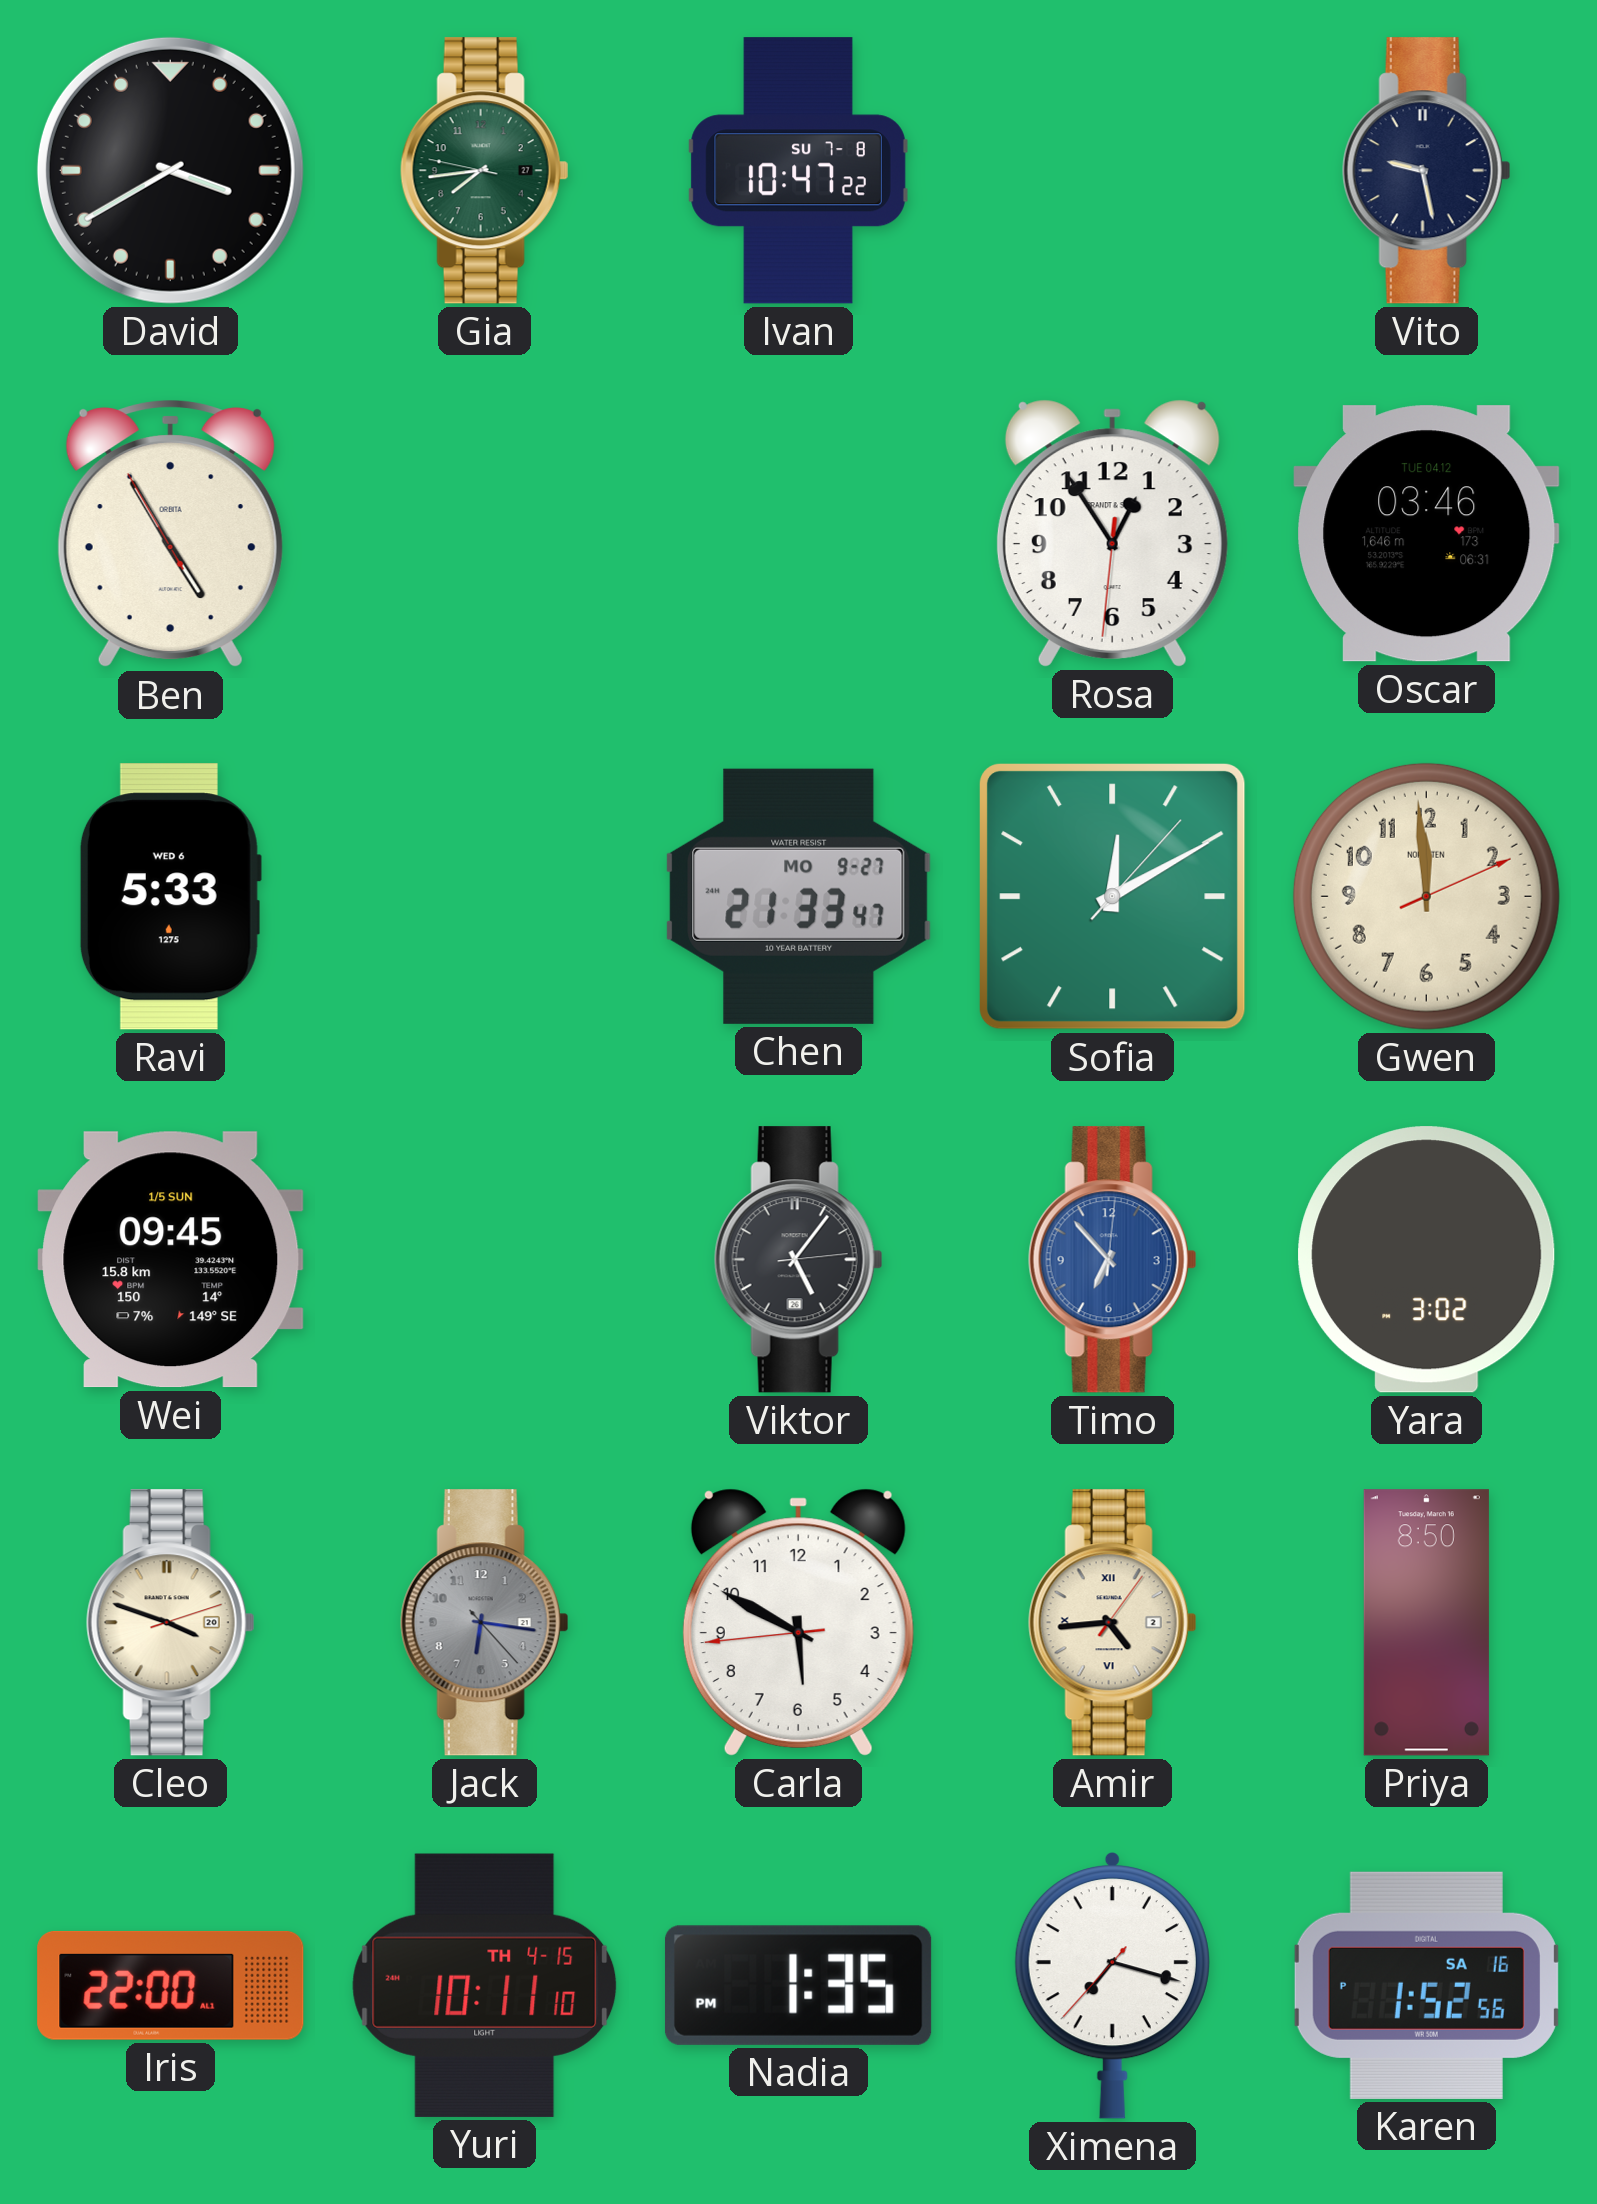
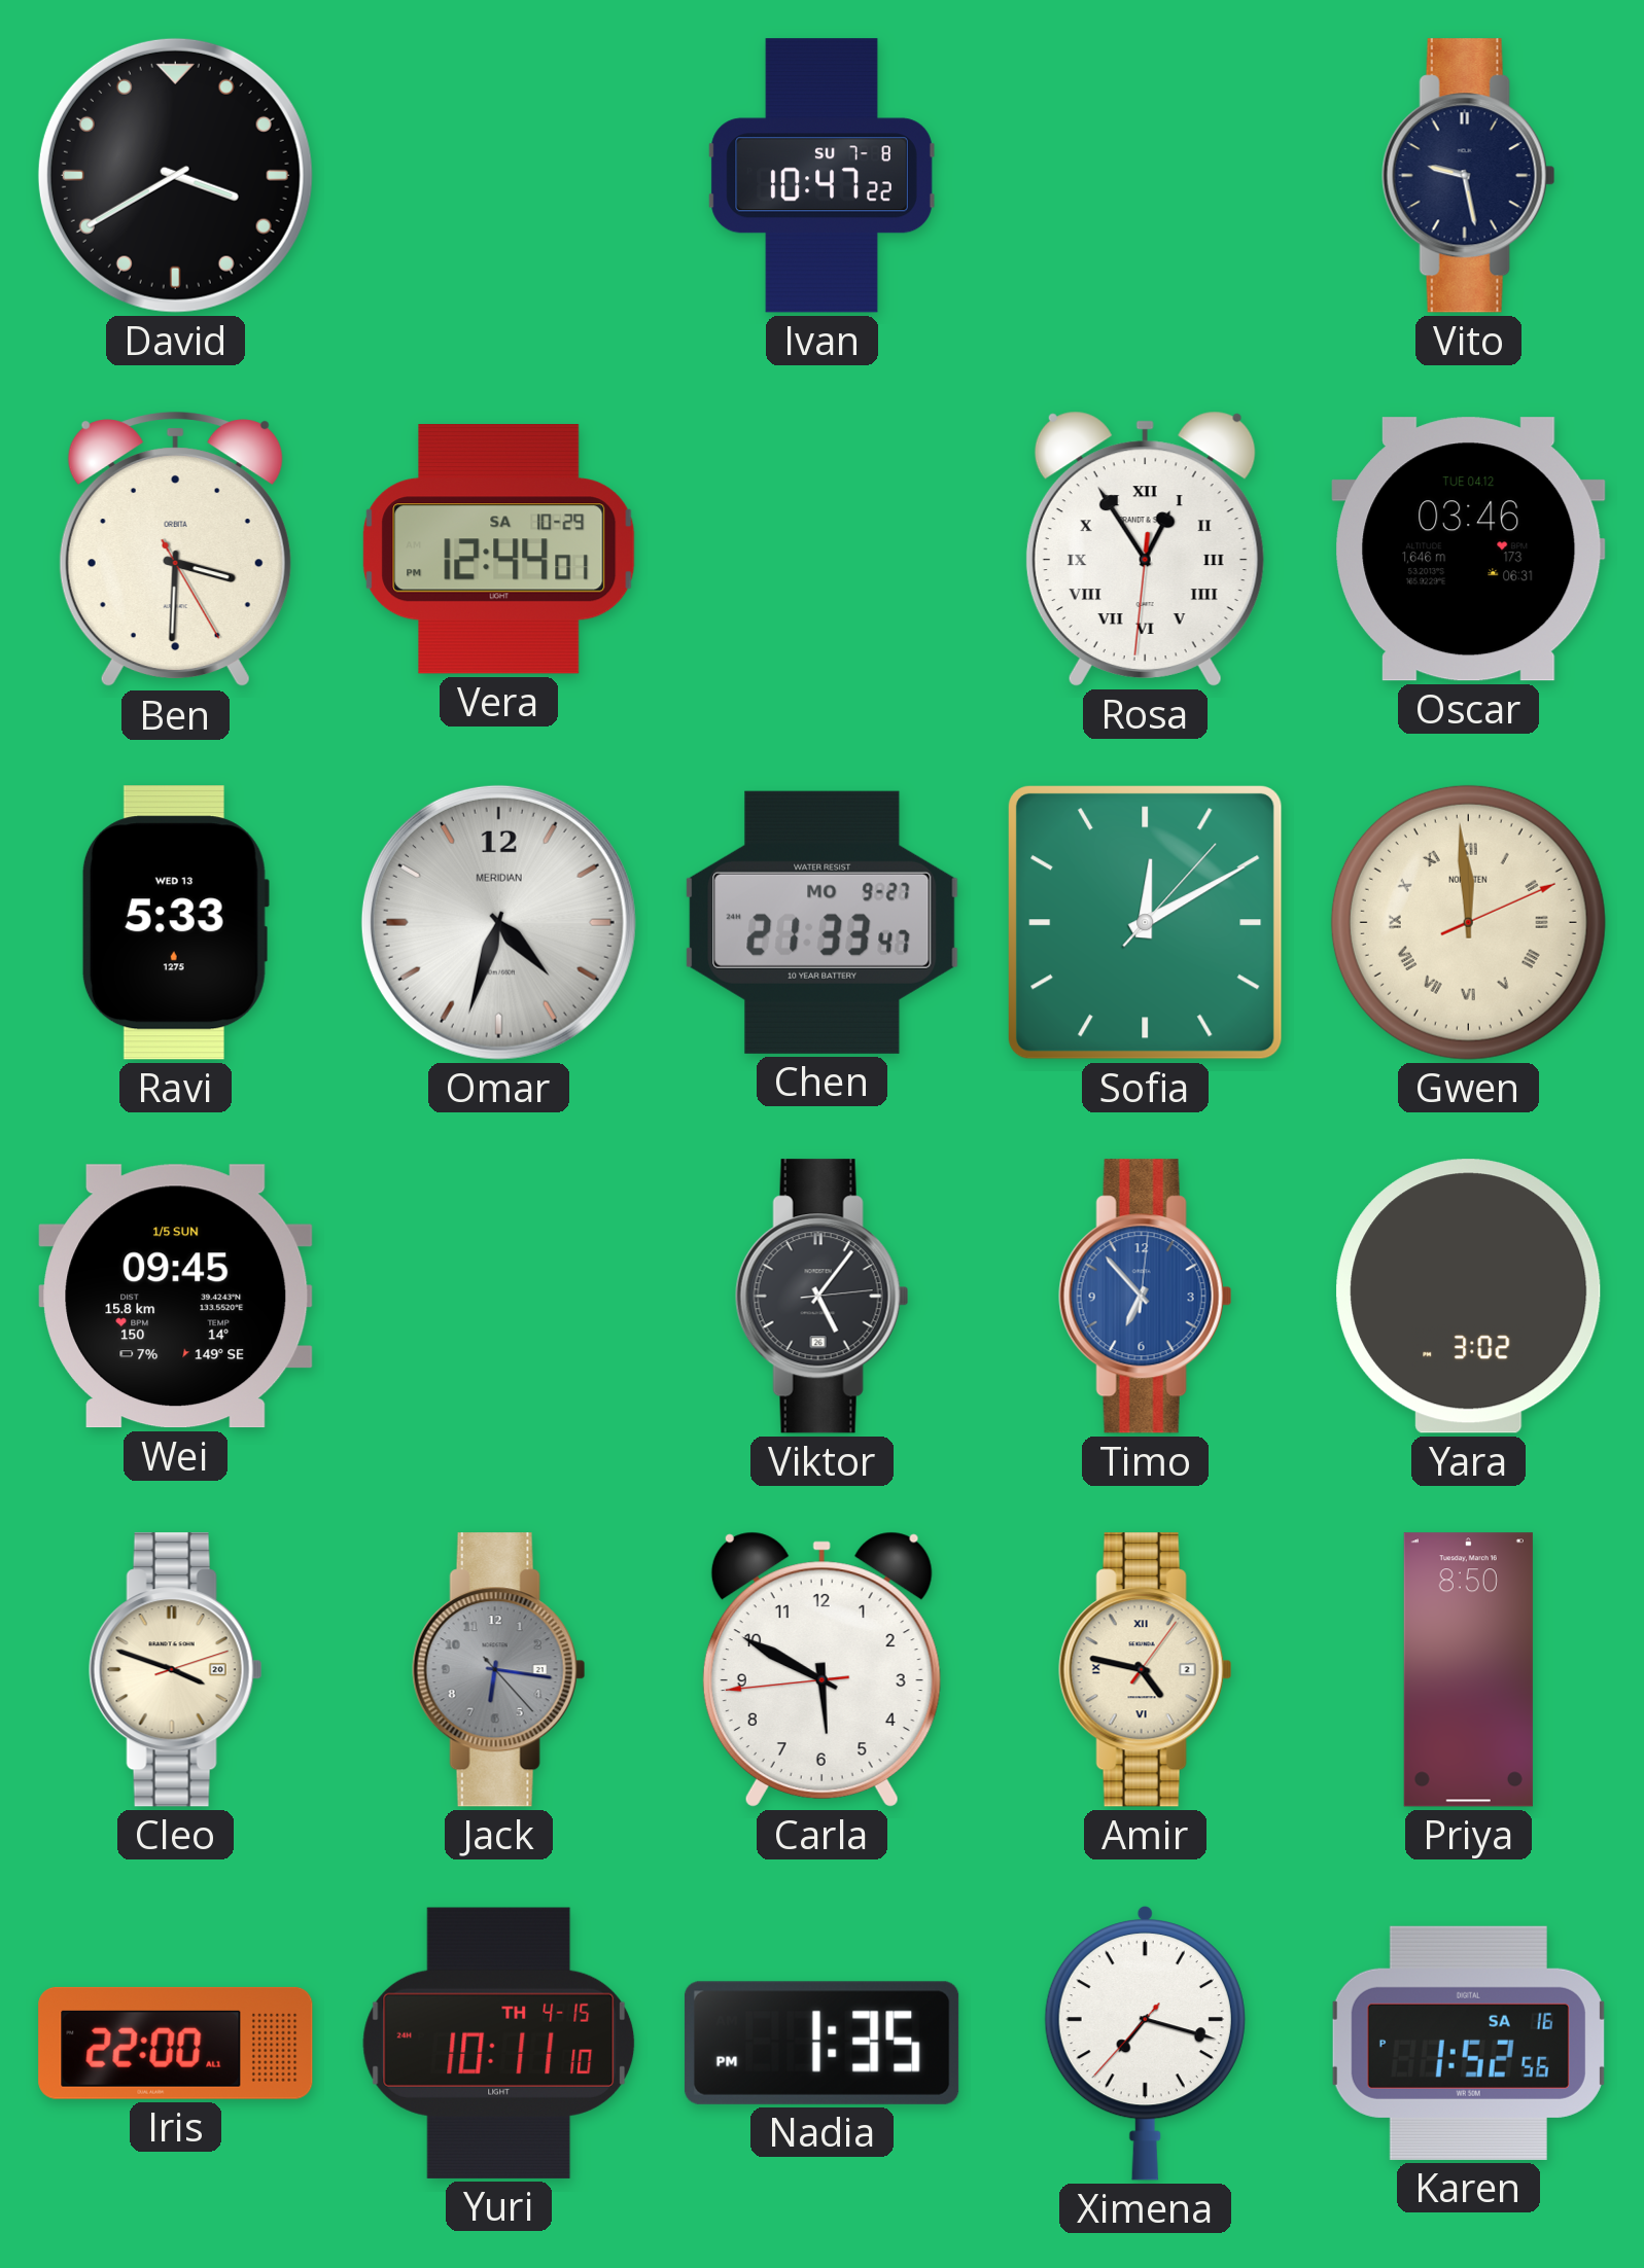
Gia: 7:43 -> none (484, 171)
Ben: 4:54 -> 3:30 (175, 550)
Vera: none -> 12:44 (499, 550)
Rosa numerals: Arabic -> Roman (1145, 548)
Ravi date: WED 6 -> WED 13 (175, 923)
Omar: none -> 4:33 (498, 922)
Gwen numerals: Arabic -> Roman (1468, 922)
Amir: 4:44 -> 4:47 (1145, 1670)
